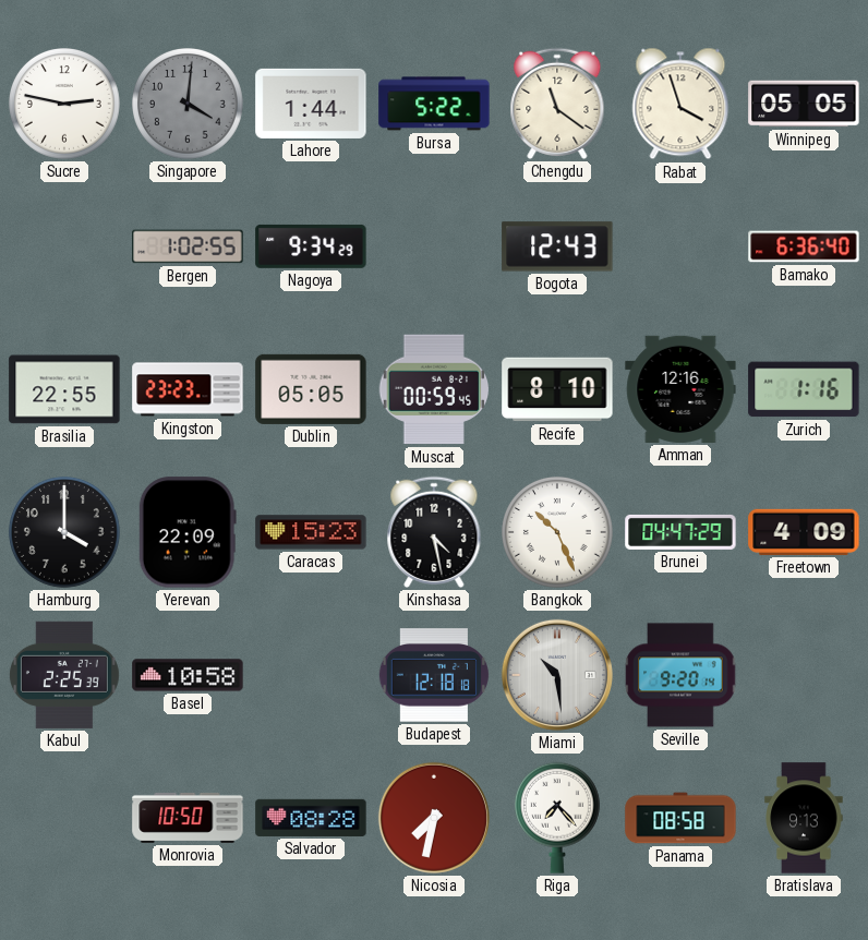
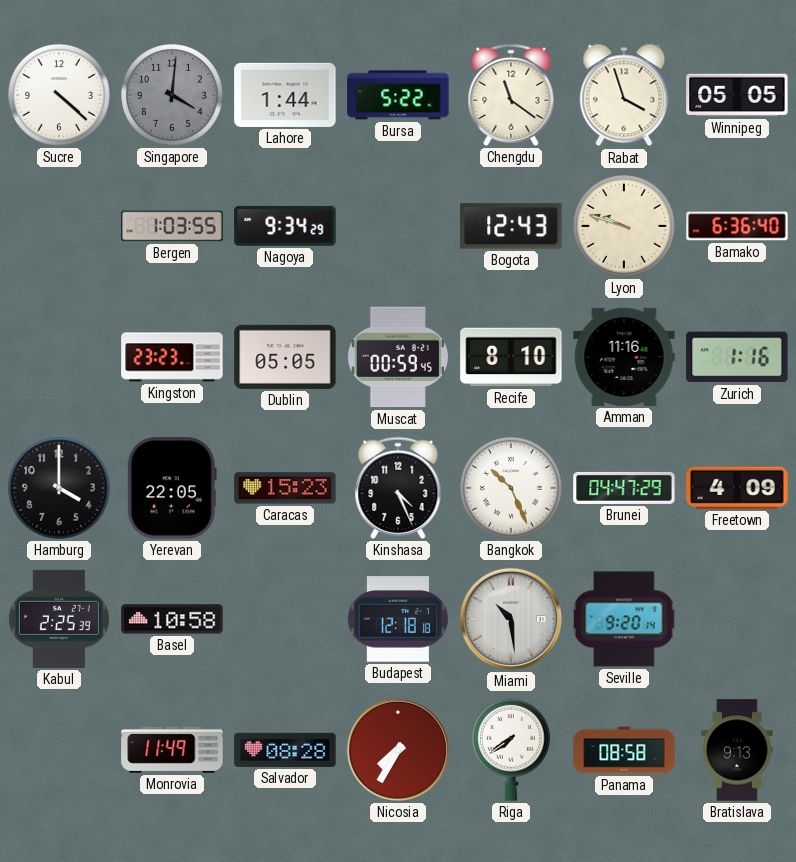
Sucre: 2:47 -> 4:22 (60, 96)
Bergen: 1:02 -> 1:03 (172, 226)
Lyon: none -> 9:48 (625, 227)
Brasilia: 22:55 -> none (64, 389)
Amman: 12:16 -> 11:16 (624, 357)
Yerevan: 22:09 -> 22:05 (172, 488)
Kinshasa: 4:28 -> 4:26 (398, 488)
Monrovia: 10:50 -> 11:49 (172, 750)
Nicosia: 7:32 -> 7:35 (398, 750)
Riga: 7:23 -> 7:39 (511, 750)
